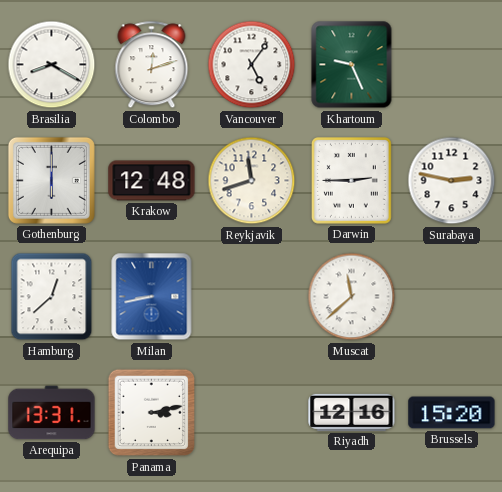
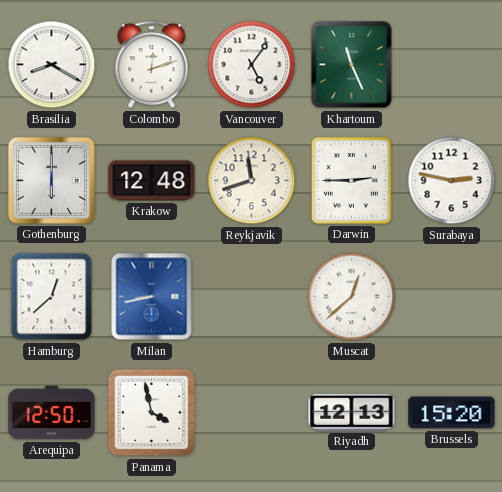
Khartoum: 9:26 -> 11:26 (352, 65)
Muscat: 11:38 -> 12:38 (352, 297)
Arequipa: 13:31 -> 12:50 (52, 413)
Panama: 3:13 -> 3:58 (152, 413)
Riyadh: 12:16 -> 12:13 (352, 412)
